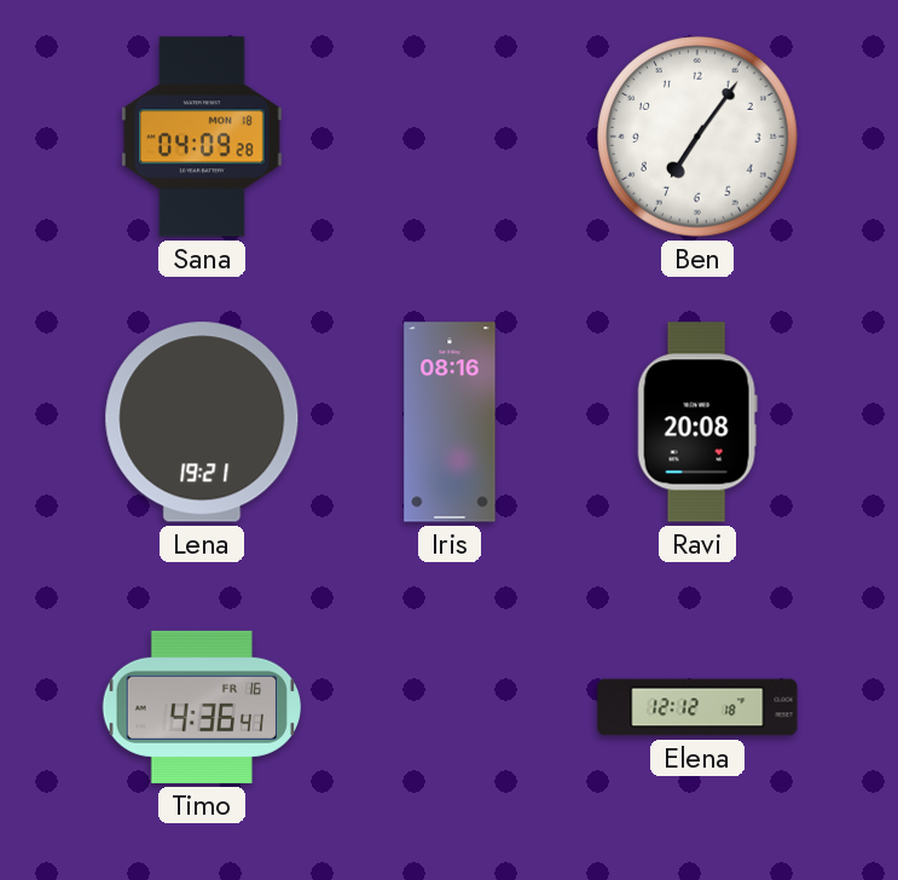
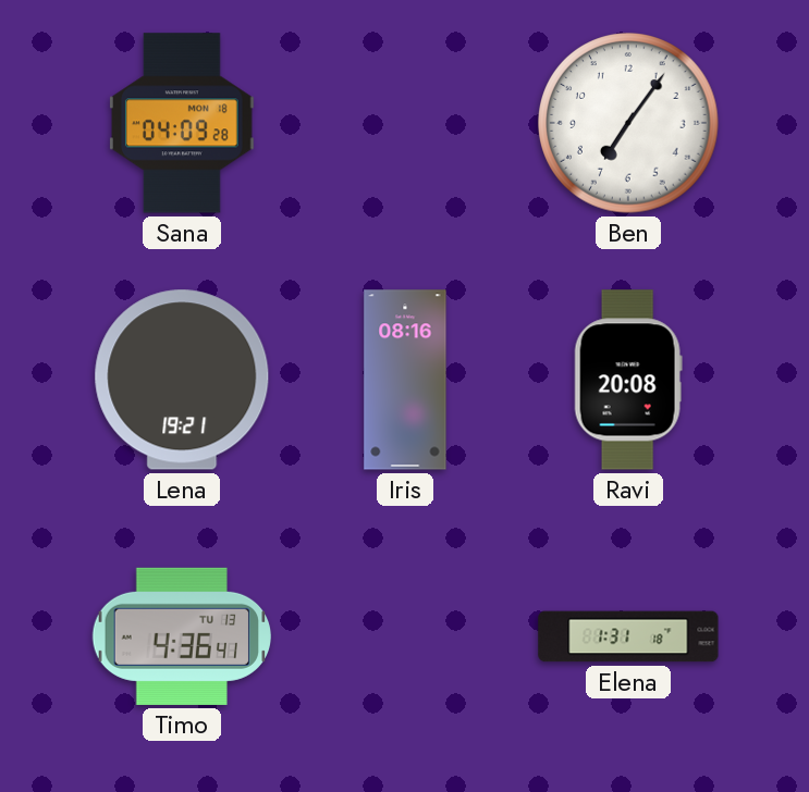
Timo date: FR 16 -> TU 13 (182, 636)
Elena: 12:12 -> 1:31 (628, 636)
